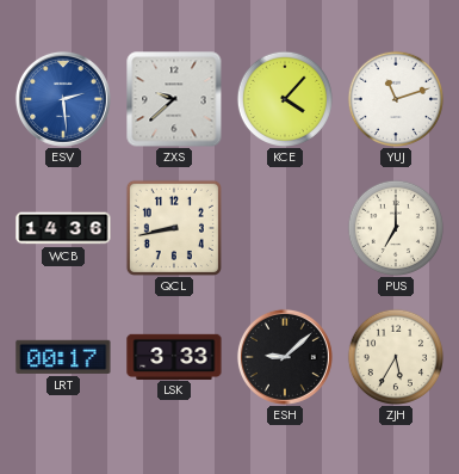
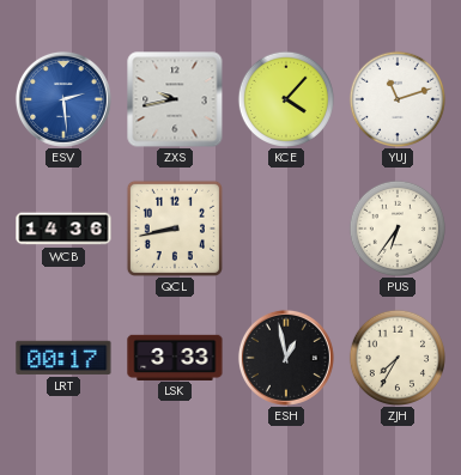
ZXS: 9:38 -> 9:43 (175, 99)
PUS: 7:00 -> 6:36 (396, 227)
ESH: 9:08 -> 12:58 (286, 358)
ZJH: 5:35 -> 7:35 (396, 357)
